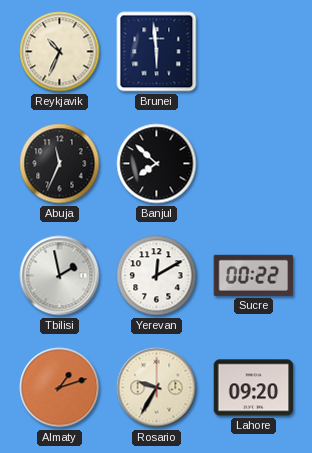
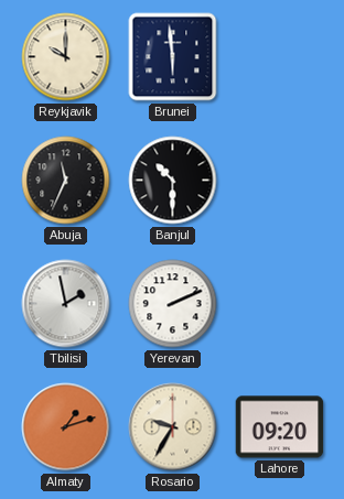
Reykjavik: 10:34 -> 10:00 (66, 57)
Banjul: 7:52 -> 10:30 (173, 181)
Yerevan: 12:10 -> 2:11 (173, 304)
Sucre: 00:22 -> none (254, 275)
